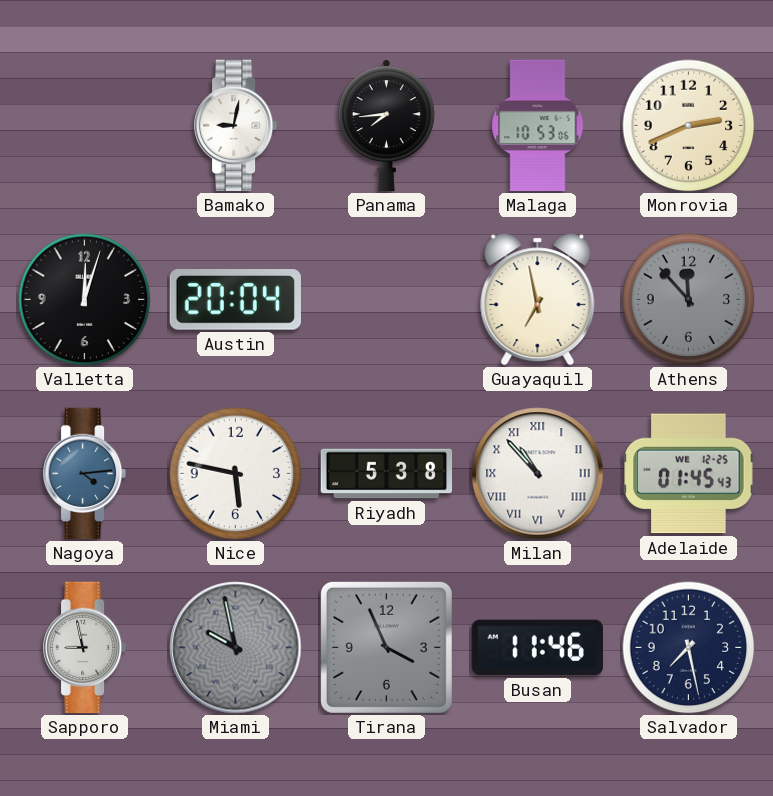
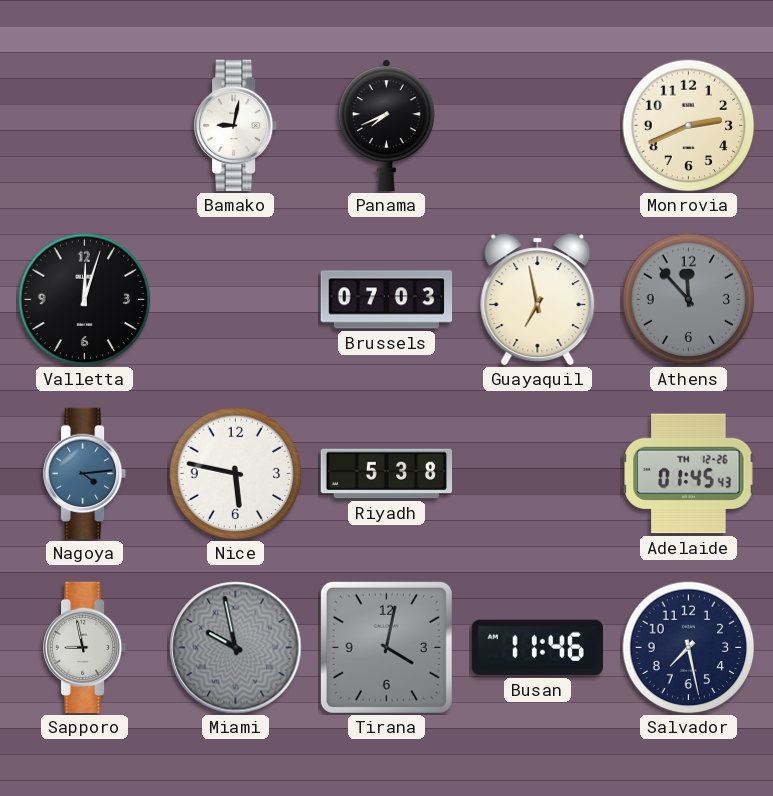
Panama: 7:44 -> 7:41 (386, 126)
Malaga: 10:53 -> none (538, 126)
Austin: 20:04 -> none (235, 300)
Brussels: none -> 07:03 (387, 300)
Milan: 10:53 -> none (538, 474)
Adelaide date: WE 12-25 -> TH 12-26 (689, 474)
Tirana: 3:56 -> 4:02 (386, 647)
